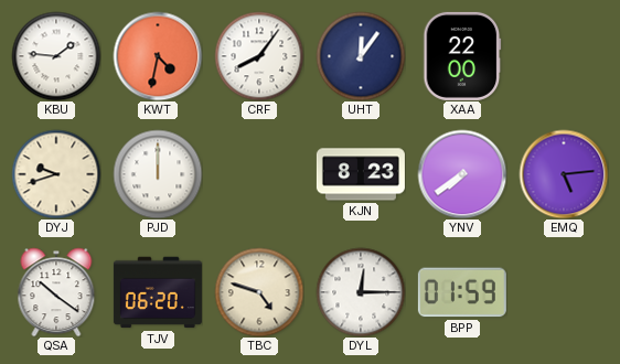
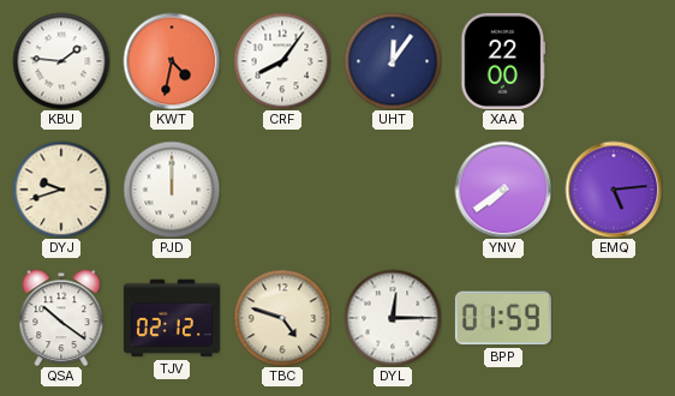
KJN: 8:23 -> none (361, 174)
TJV: 06:20 -> 02:12 (172, 318)
